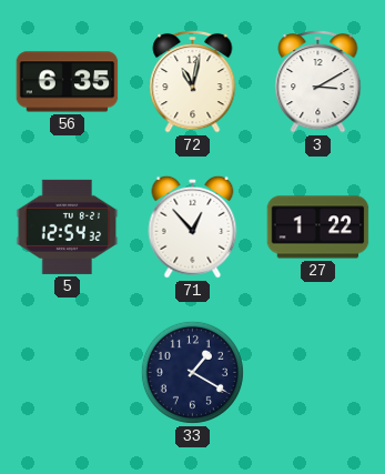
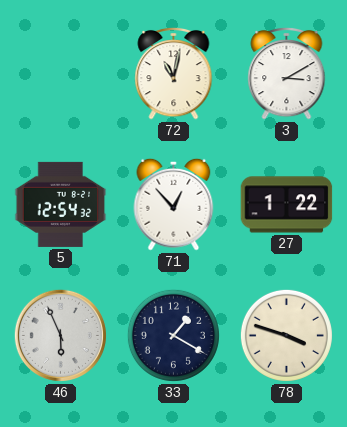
56: 6:35 -> none (68, 82)
46: none -> 5:56 (60, 335)
78: none -> 3:48 (286, 335)
